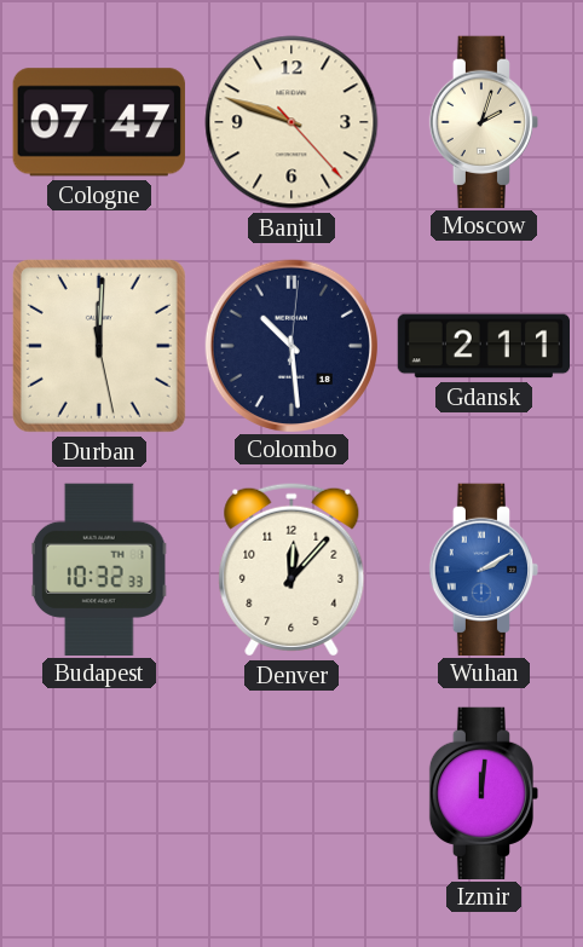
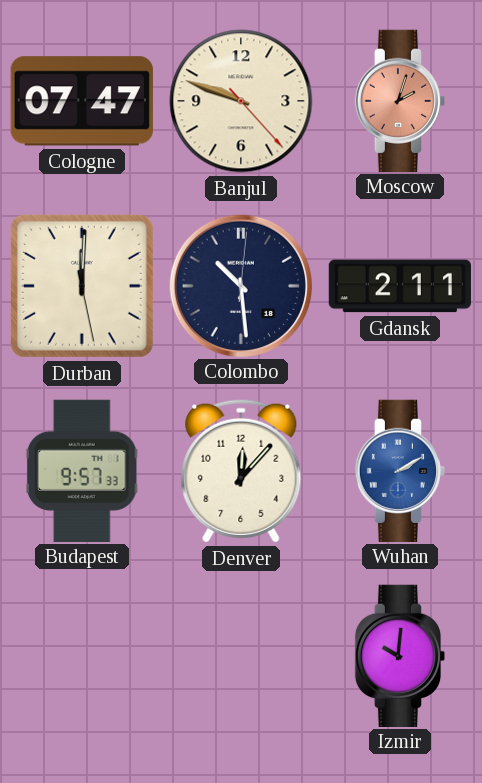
Moscow dial: cream -> salmon (399, 100)
Budapest: 10:32 -> 9:57 (82, 470)
Izmir: 12:01 -> 10:01 (399, 655)
